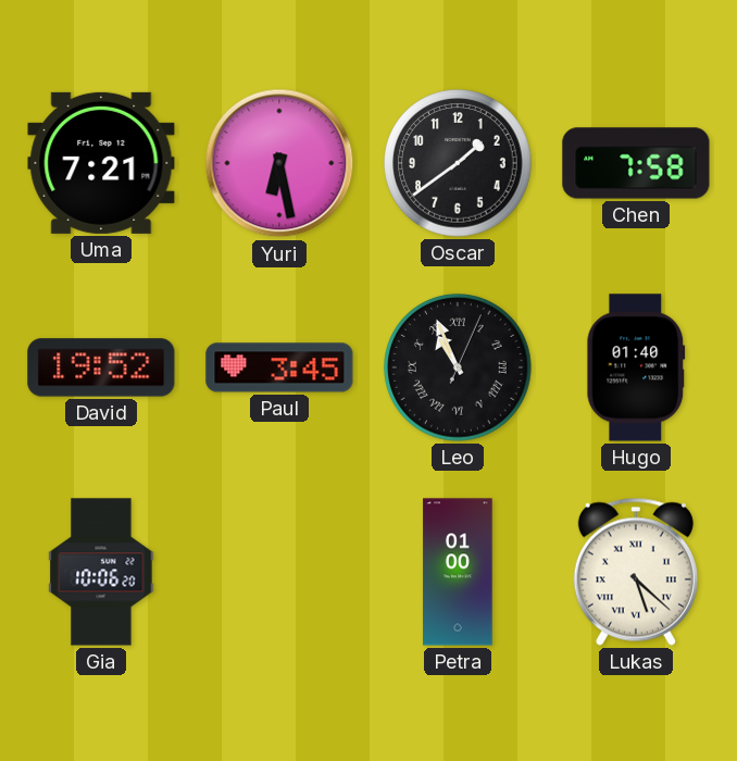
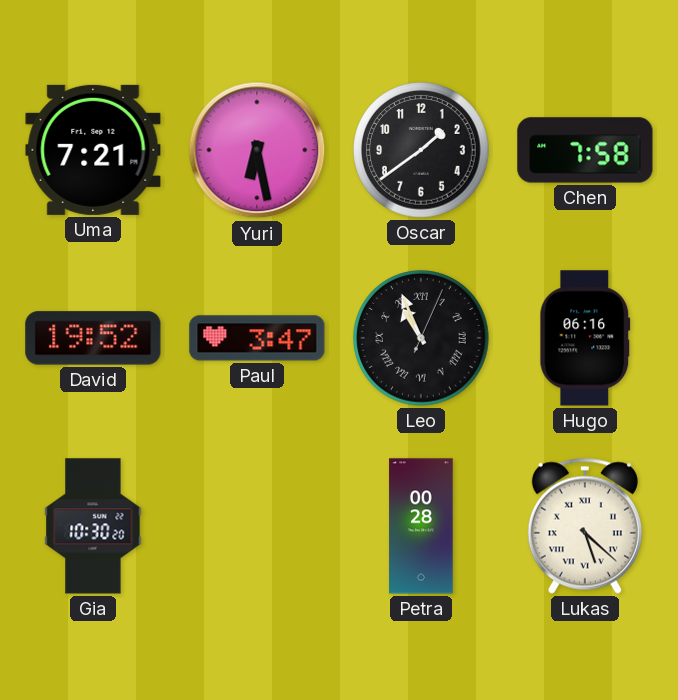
Paul: 3:45 -> 3:47 (257, 338)
Hugo: 01:40 -> 06:16 (585, 338)
Gia: 10:06 -> 10:30 (93, 526)
Petra: 01:00 -> 00:28 (421, 526)
